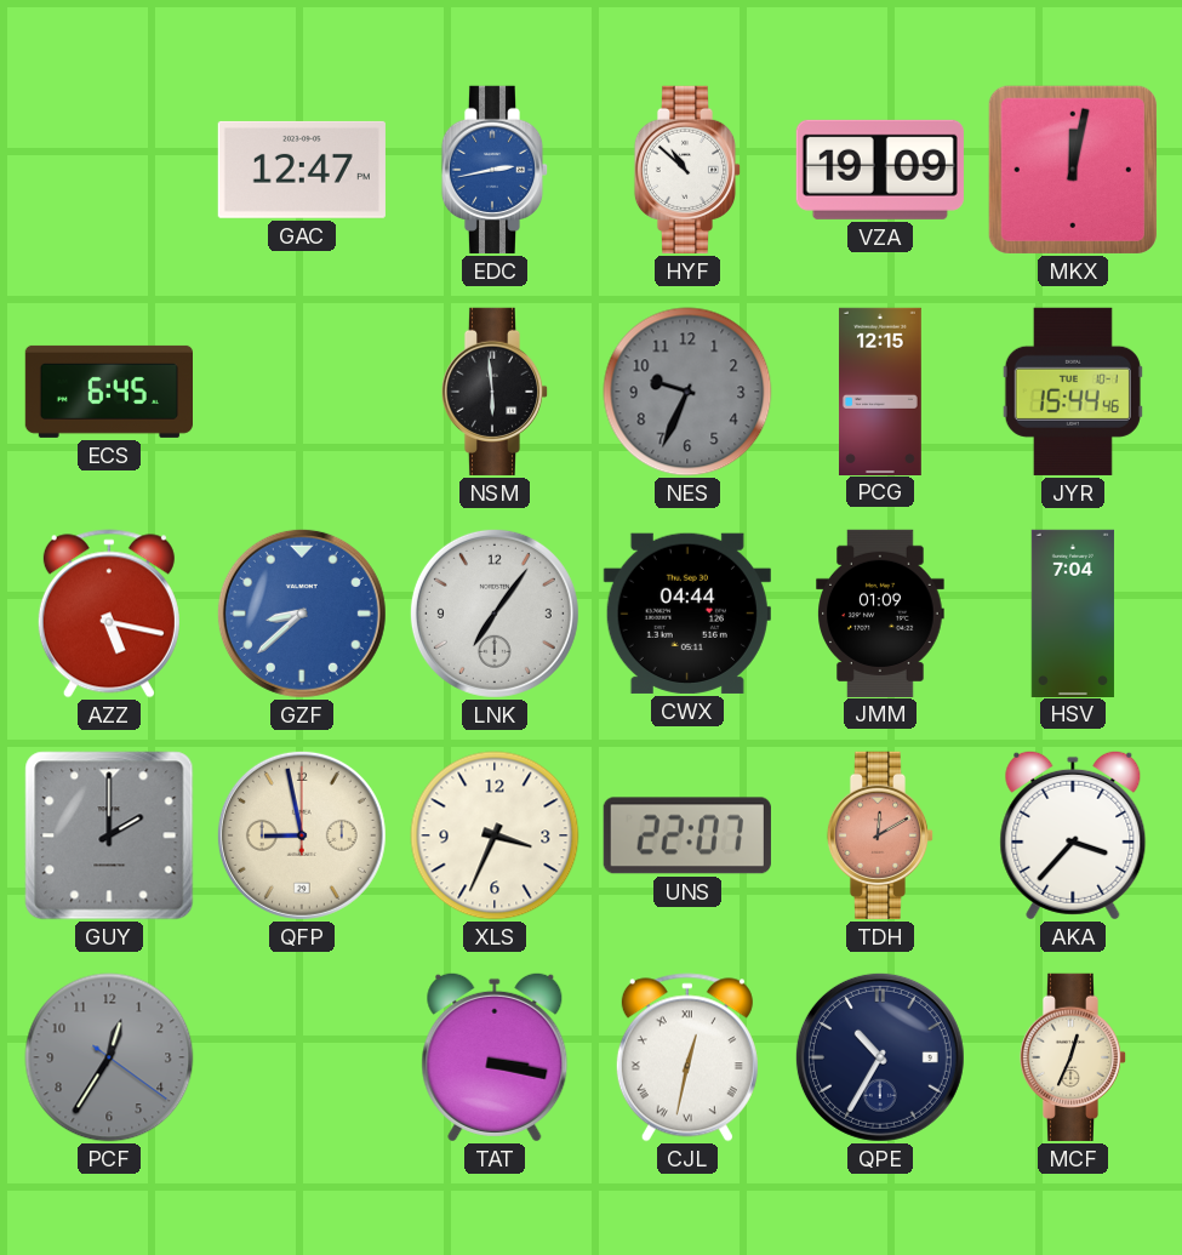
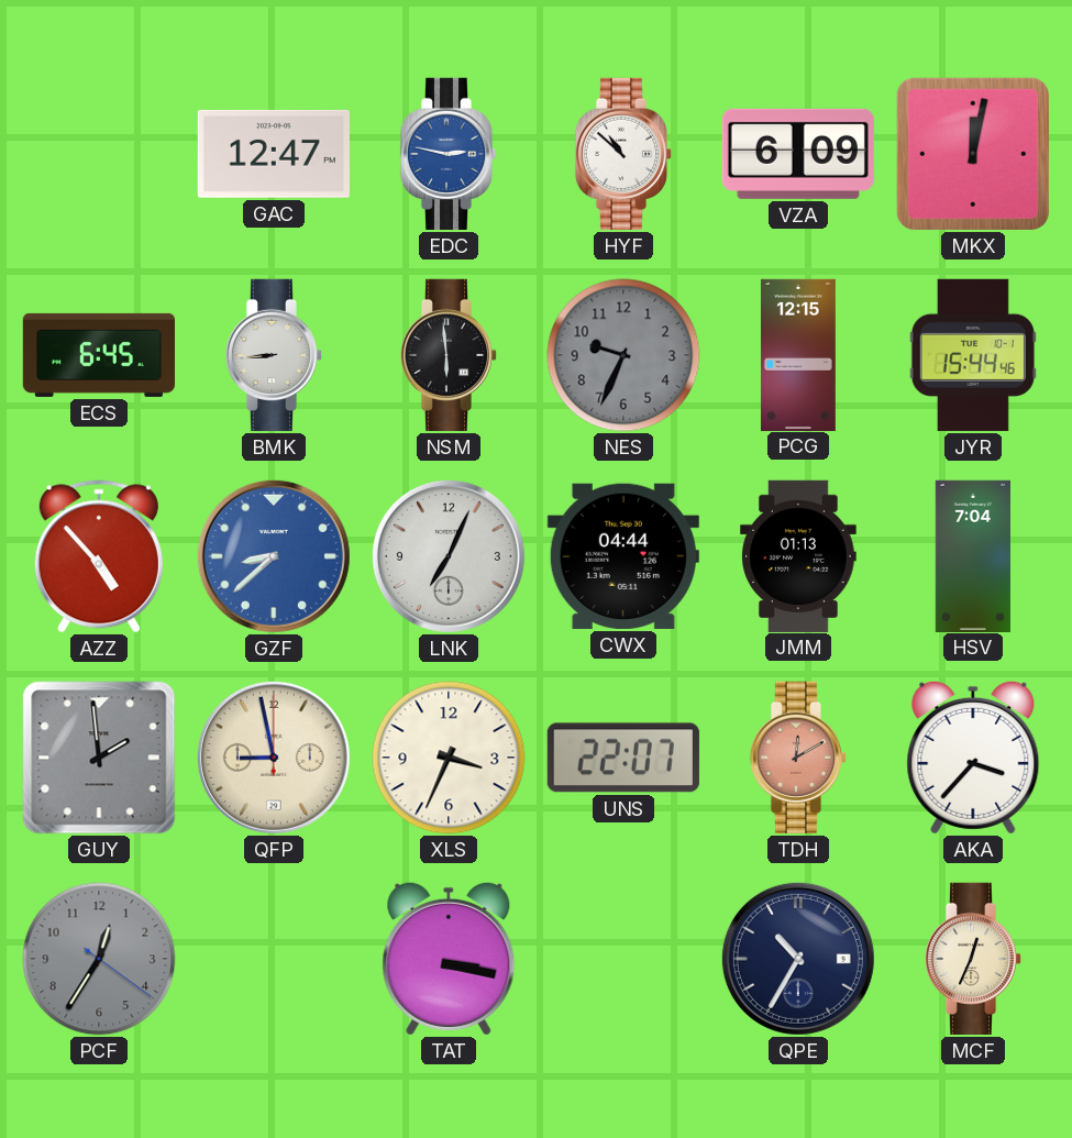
EDC: 2:43 -> 2:47 (449, 154)
VZA: 19:09 -> 6:09 (798, 154)
BMK: none -> 8:44 (274, 355)
AZZ: 5:17 -> 4:53 (99, 556)
LNK: 7:06 -> 7:04 (449, 556)
JMM: 01:09 -> 01:13 (798, 555)
GUY: 2:00 -> 1:59 (99, 758)
CJL: 12:32 -> none (687, 1057)
